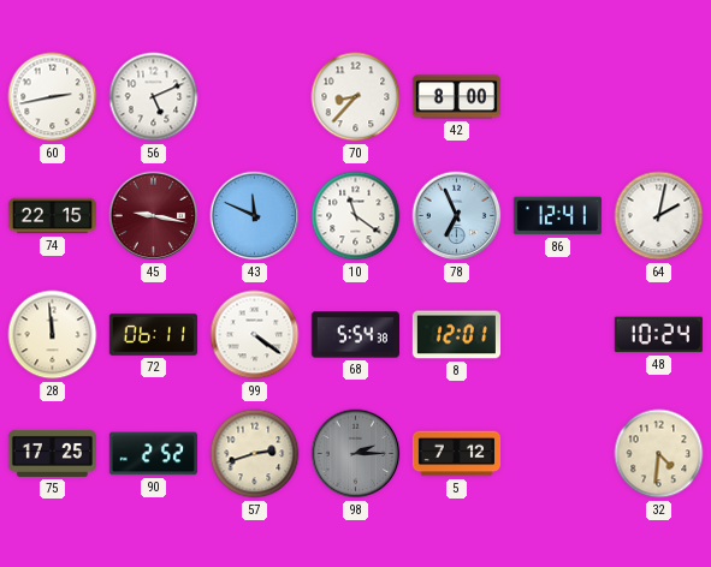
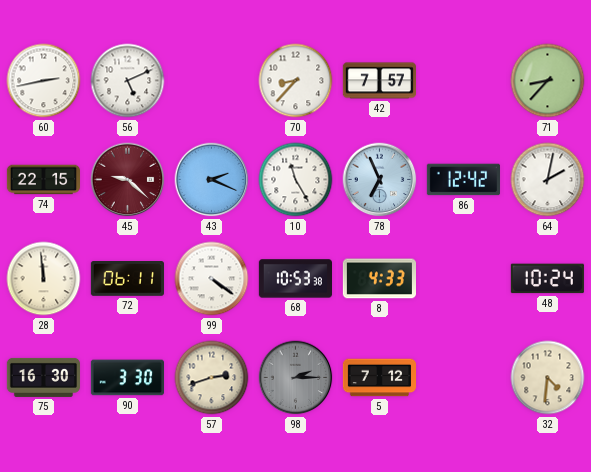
42: 8:00 -> 7:57 (379, 81)
71: none -> 8:37 (548, 81)
45: 9:17 -> 9:22 (128, 180)
43: 11:49 -> 2:19 (212, 180)
10: 11:21 -> 11:25 (296, 180)
86: 12:41 -> 12:42 (463, 180)
68: 5:54 -> 10:53 (295, 279)
8: 12:01 -> 4:33 (379, 279)
75: 17:25 -> 16:30 (43, 377)
90: 2:52 -> 3:30 (127, 378)
